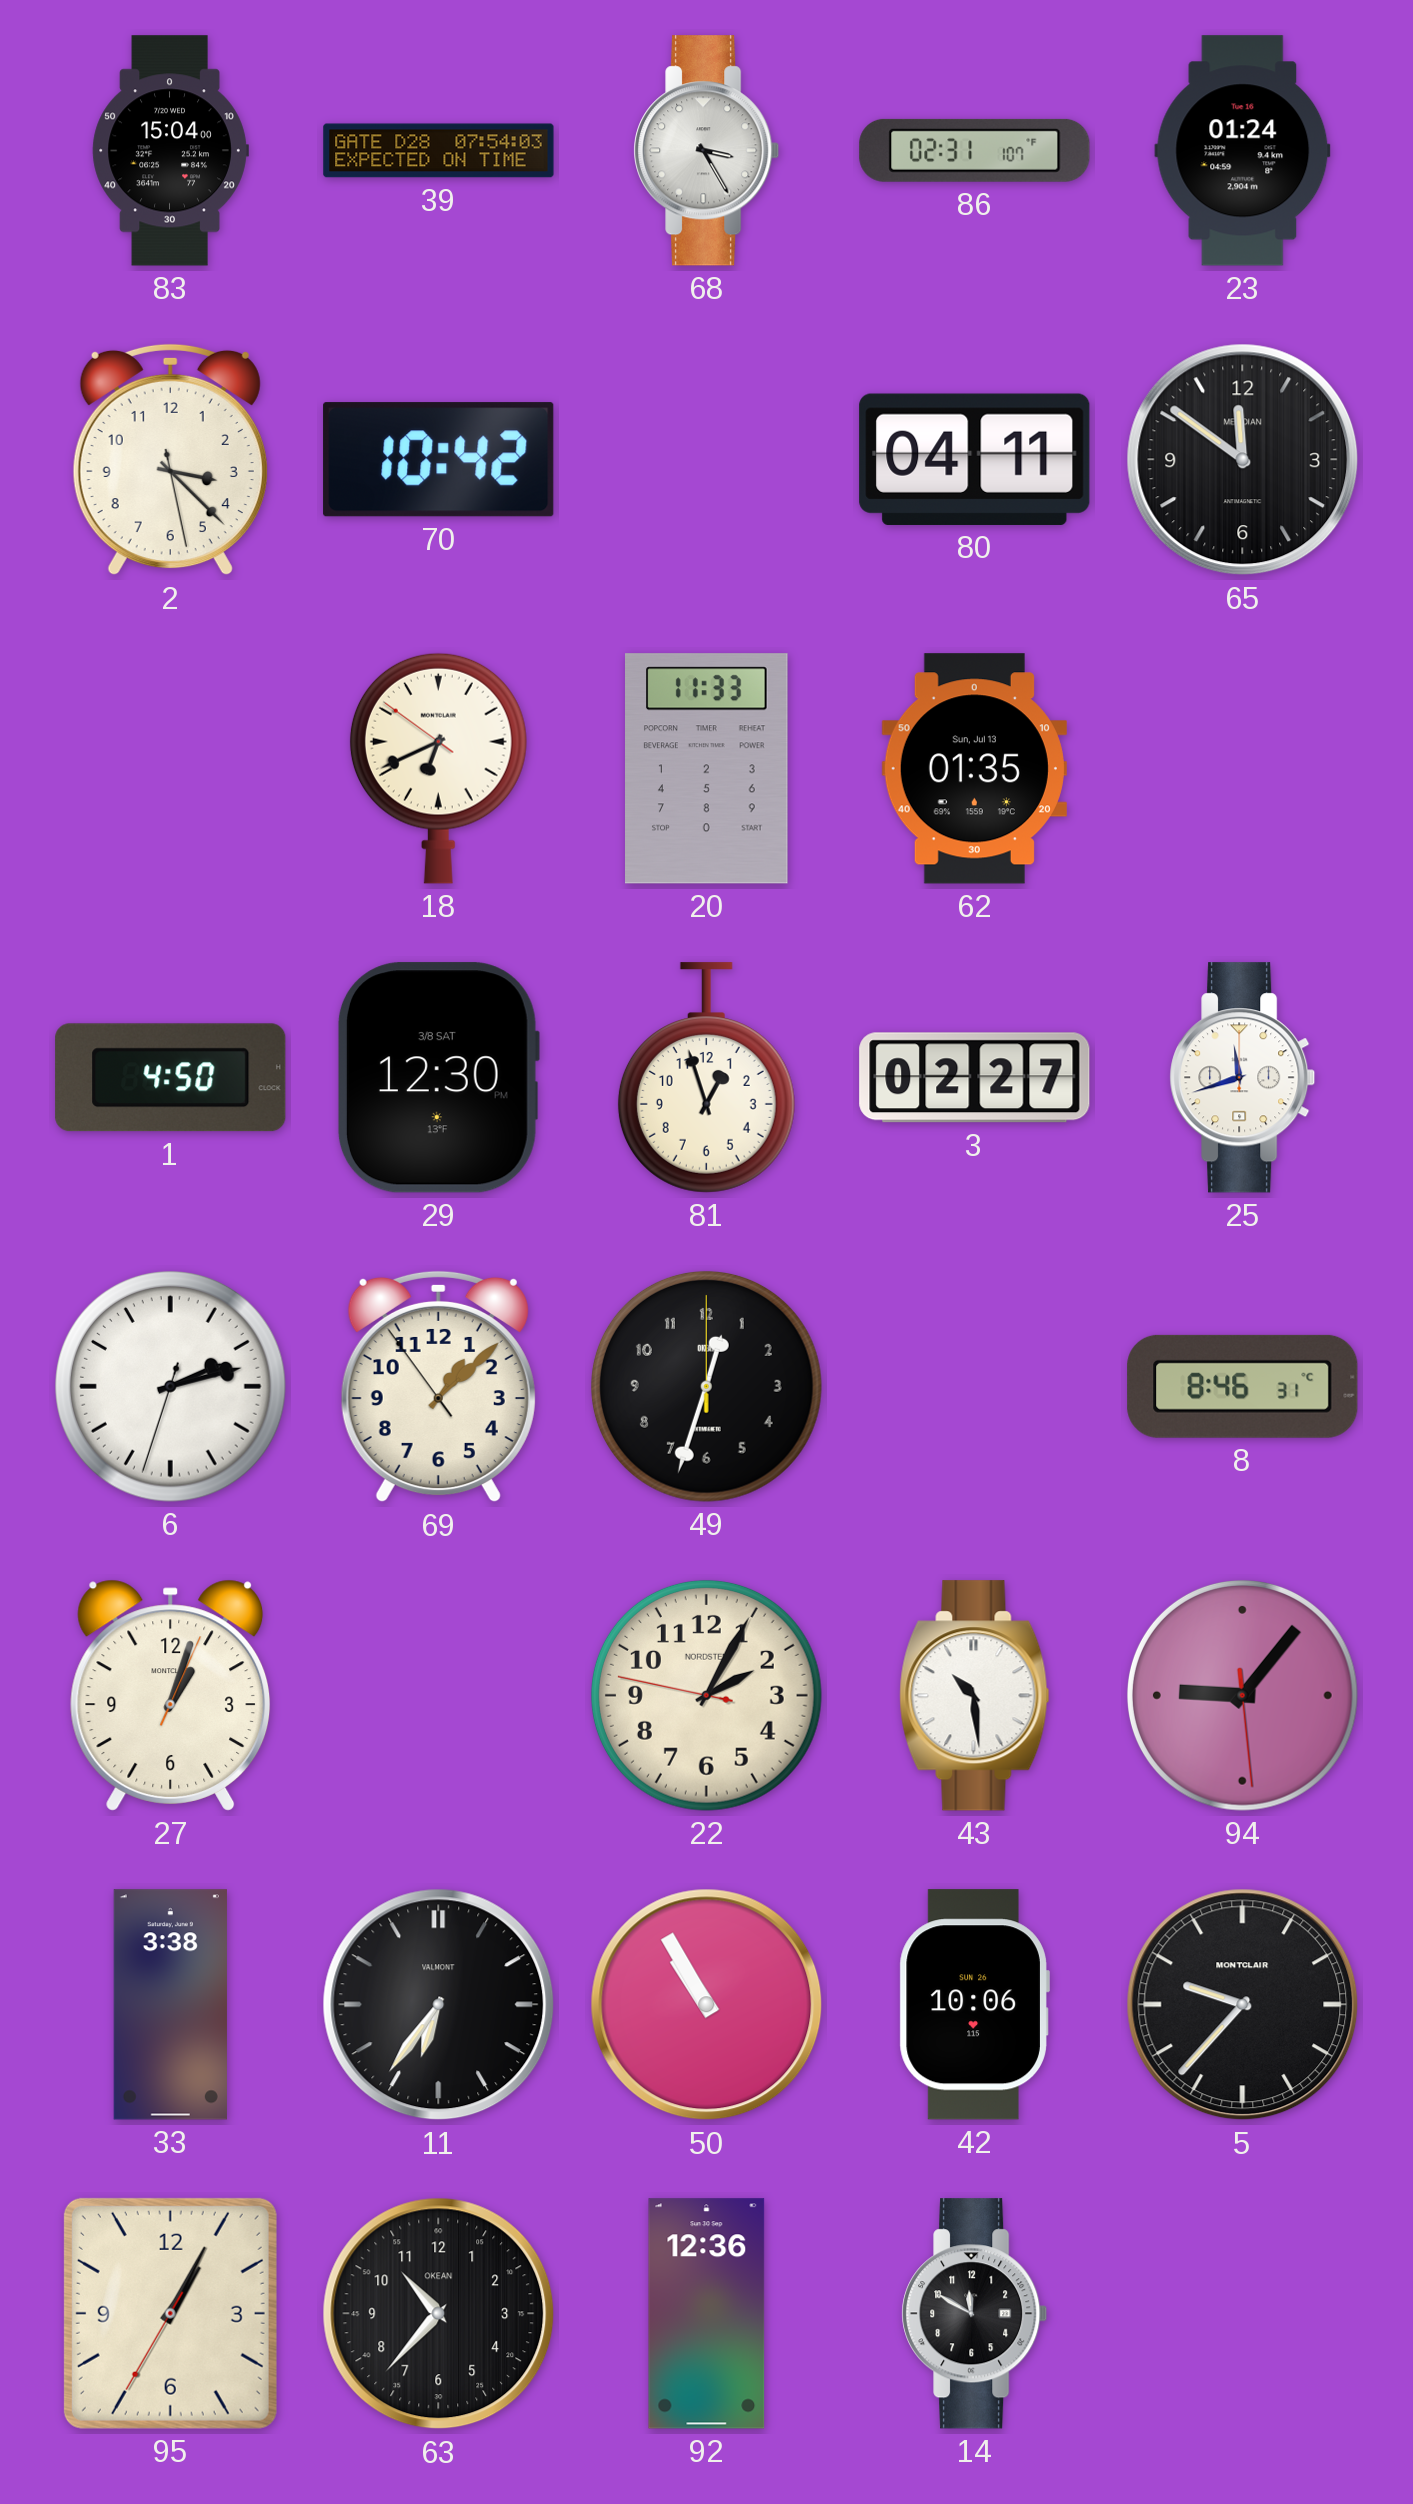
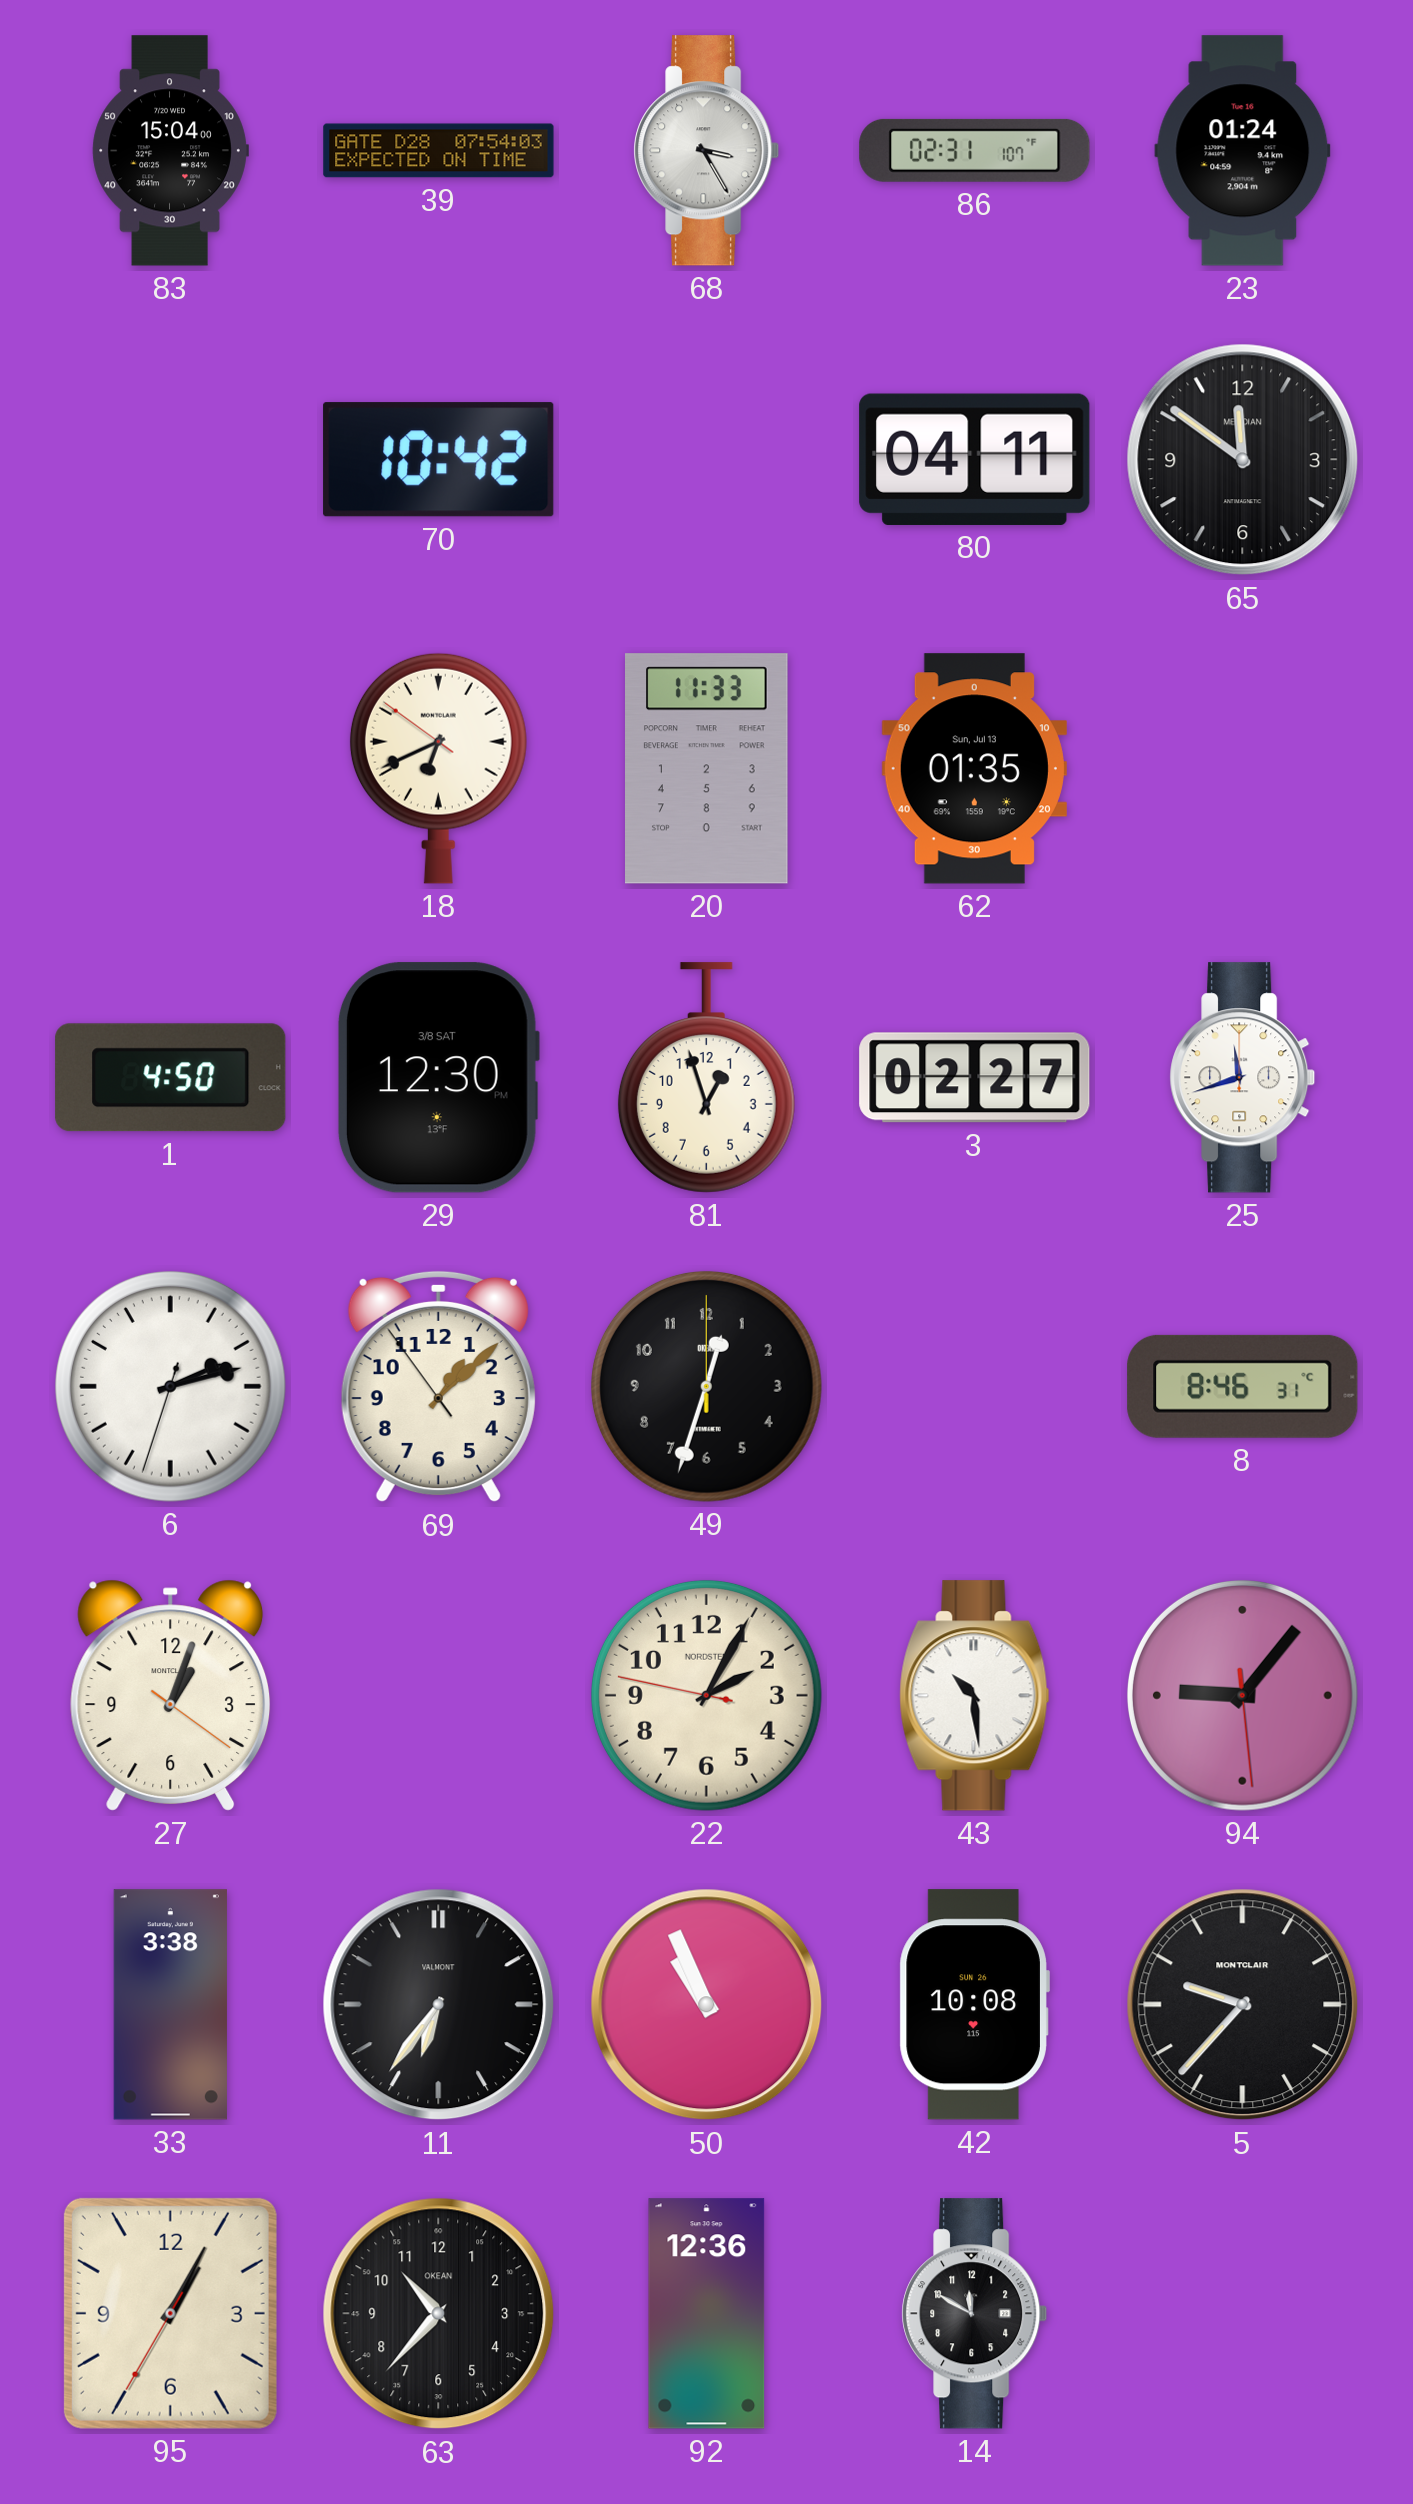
2: 3:22 -> none (170, 460)
27: 1:03:04 -> 1:03:21 (171, 1695)
50: 10:55 -> 10:56 (707, 2005)
42: 10:06 -> 10:08 (974, 2005)
